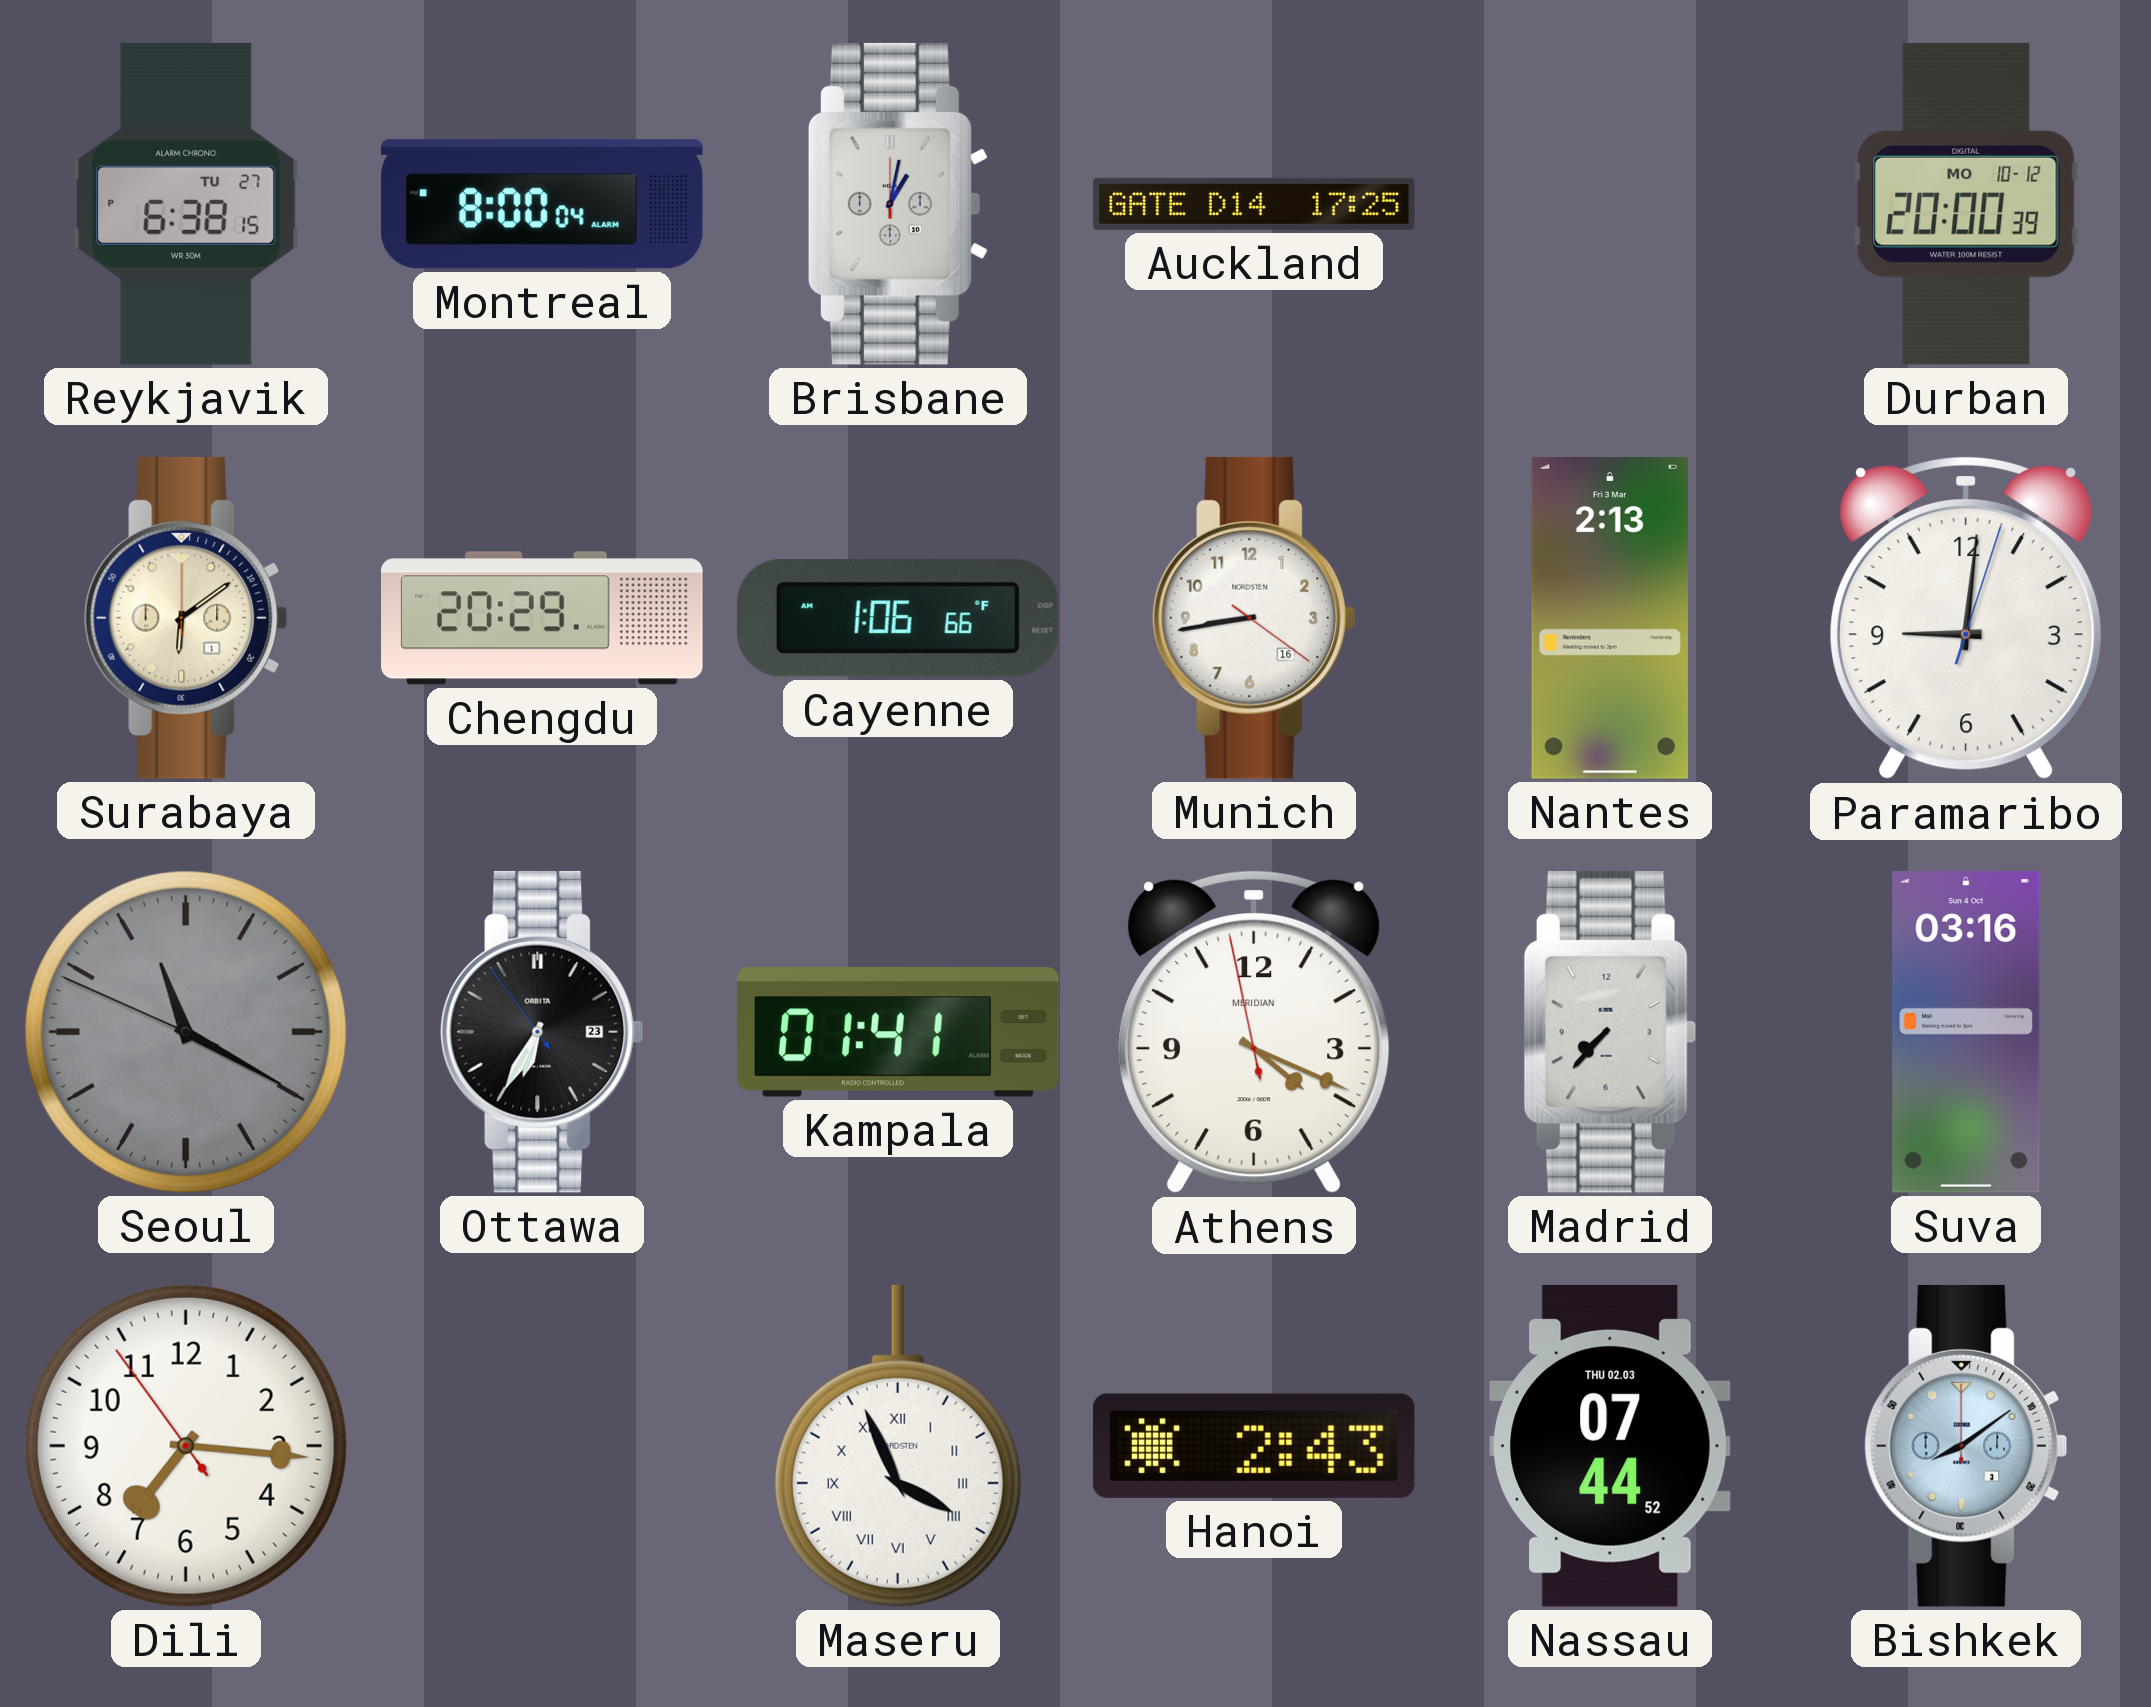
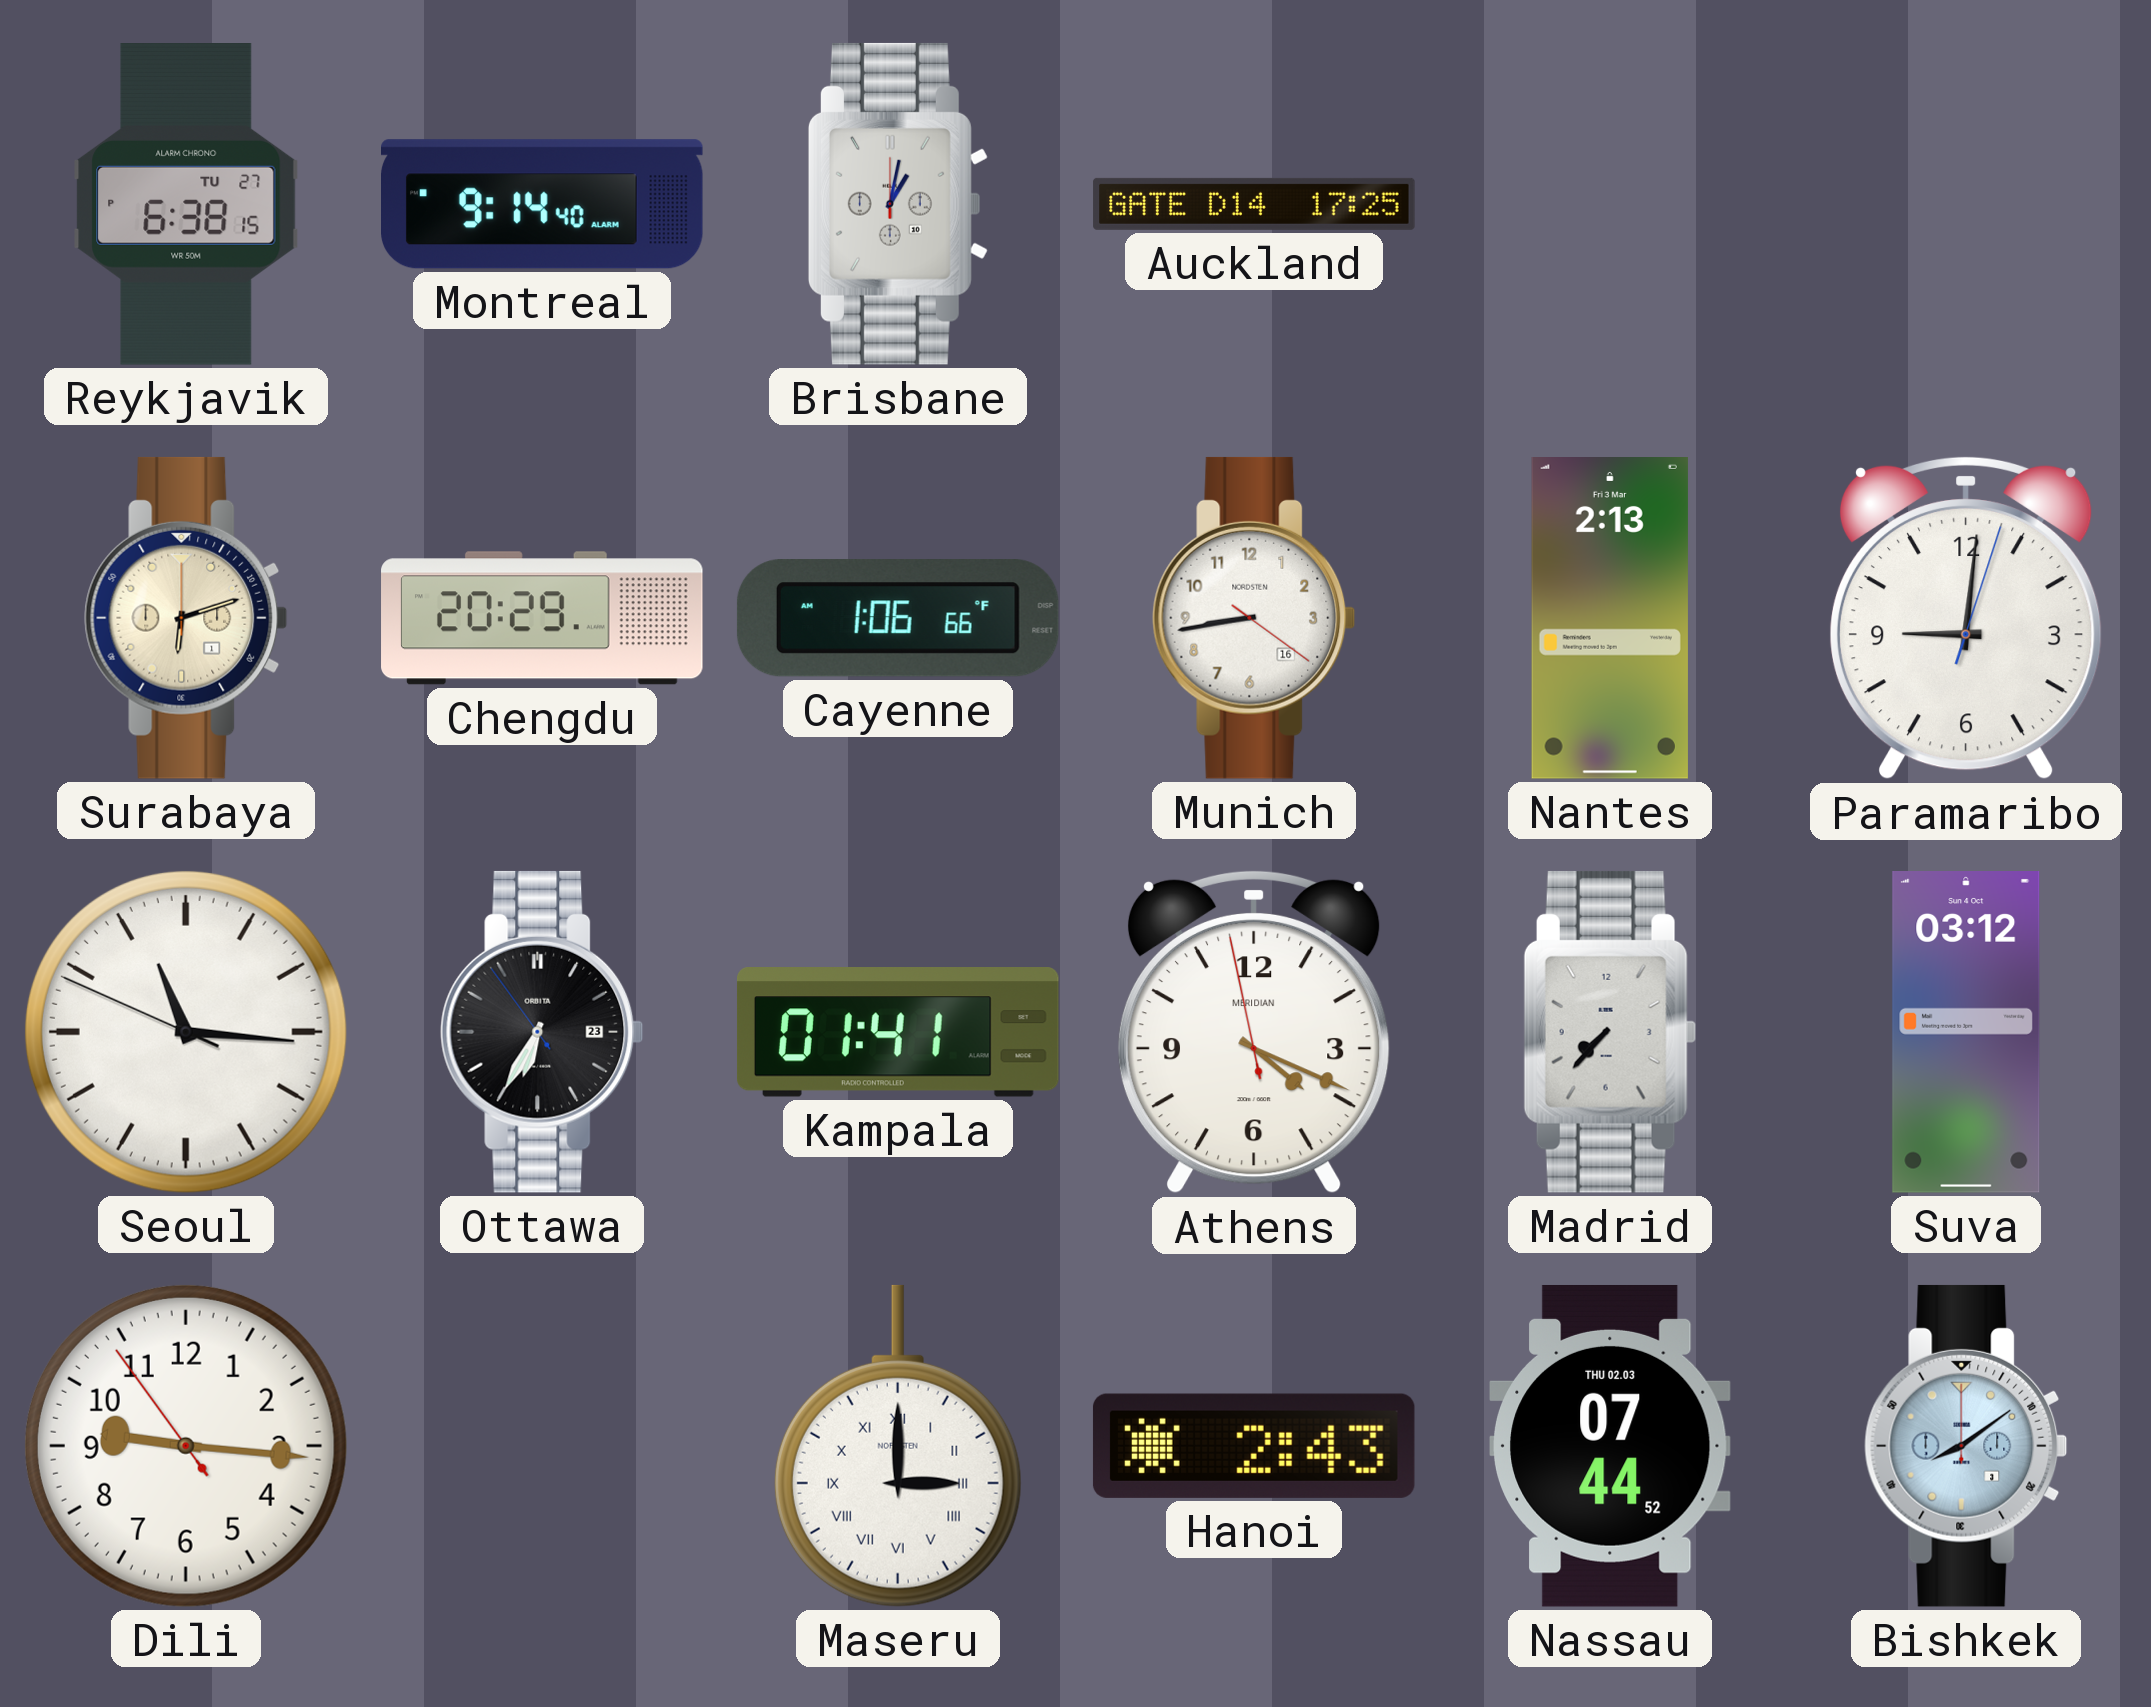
Montreal: 8:00 -> 9:14 (543, 204)
Durban: 20:00 -> none (1967, 204)
Surabaya: 6:09 -> 6:12 (186, 618)
Seoul: 11:19 -> 11:15 (186, 1032)
Seoul dial: grey -> white (186, 1032)
Suva: 03:16 -> 03:12 (1966, 1033)
Dili: 7:15 -> 9:15 (186, 1446)
Maseru: 3:56 -> 3:00 (898, 1446)
